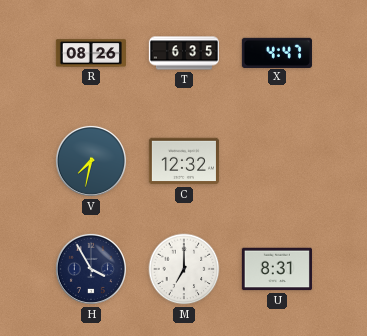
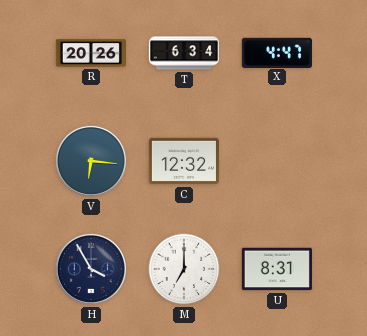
R: 08:26 -> 20:26 (91, 53)
T: 6:35 -> 6:34 (183, 53)
V: 7:32 -> 6:16 (91, 161)
